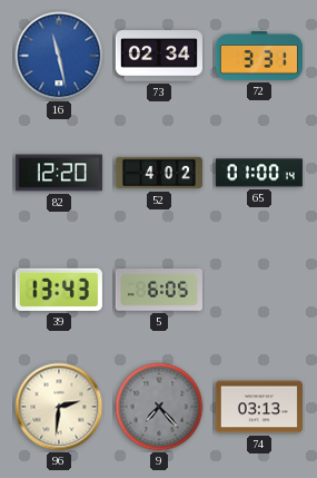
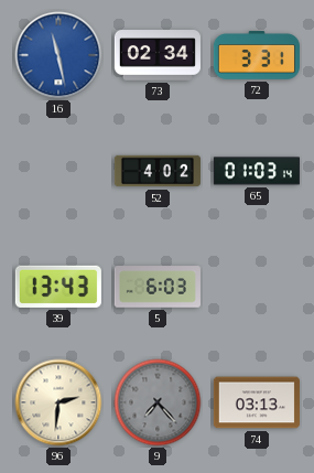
82: 12:20 -> none (59, 173)
65: 01:00 -> 01:03 (257, 171)
5: 6:05 -> 6:03 (158, 287)
